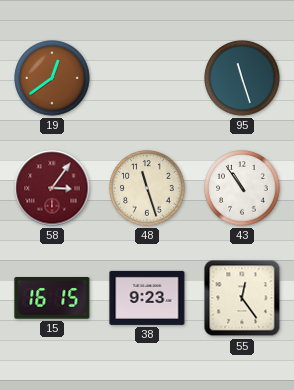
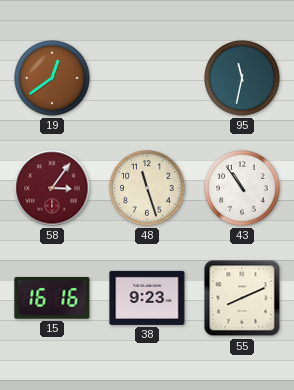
95: 11:27 -> 11:32 (242, 78)
15: 16:15 -> 16:16 (52, 298)
55: 12:24 -> 8:11 (242, 298)
